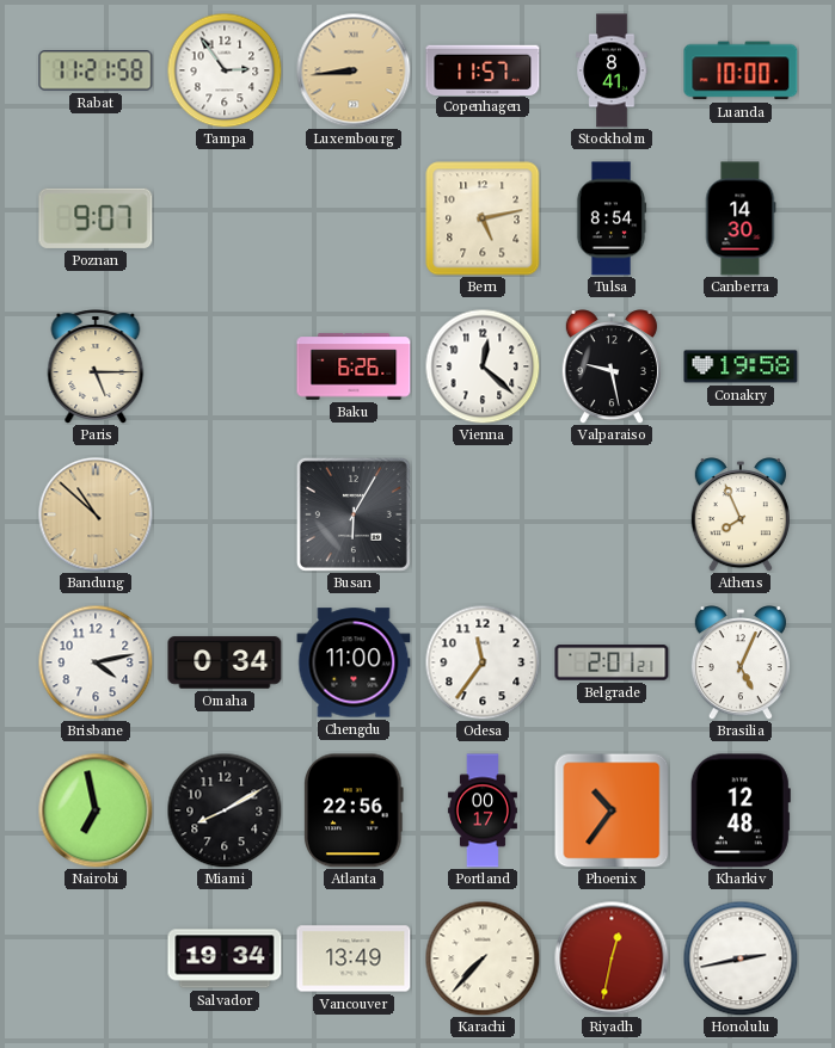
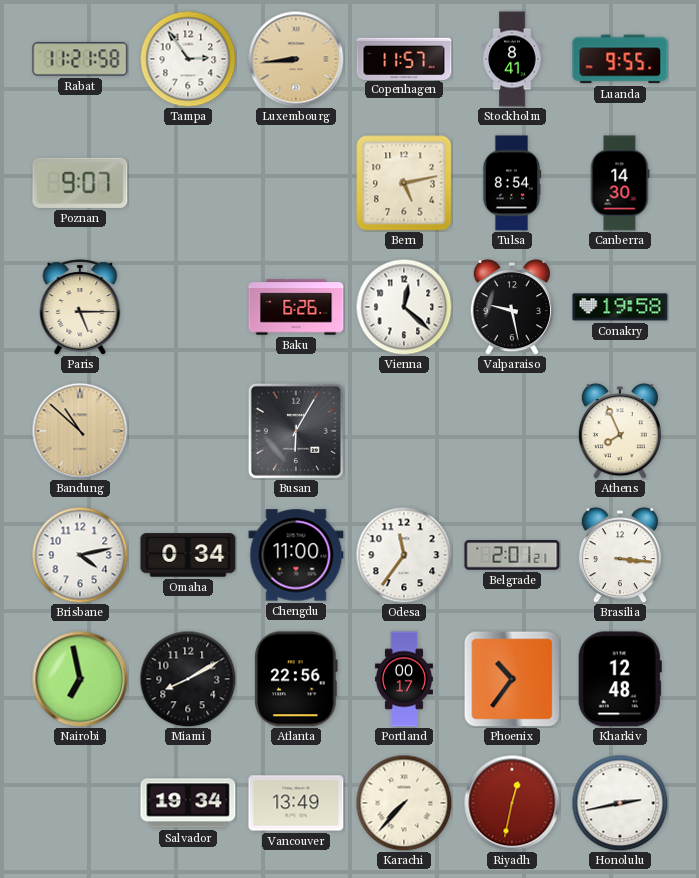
Luanda: 10:00 -> 9:55 (620, 59)
Brasilia: 5:04 -> 3:16 (620, 555)
